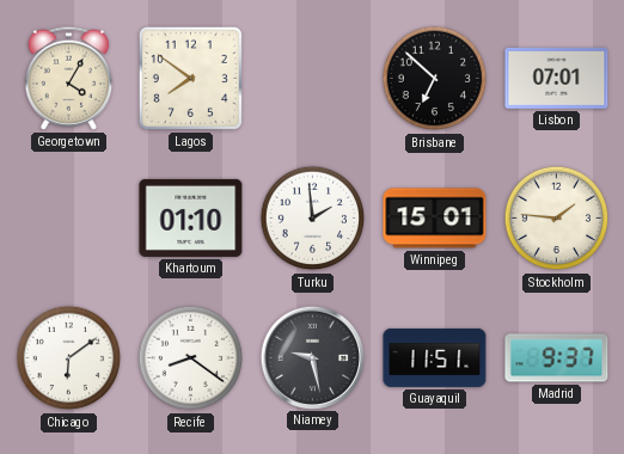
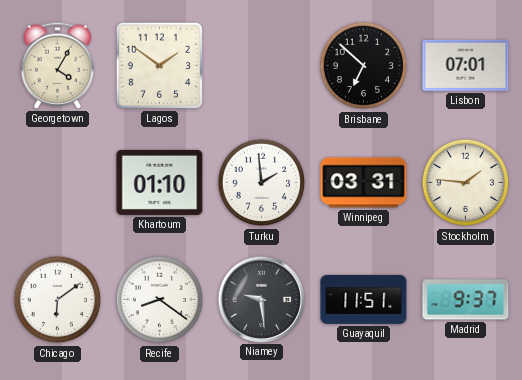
Lagos: 7:51 -> 1:51 (159, 65)
Winnipeg: 15:01 -> 03:31 (364, 183)
Niamey: 9:28 -> 9:29 (261, 299)
